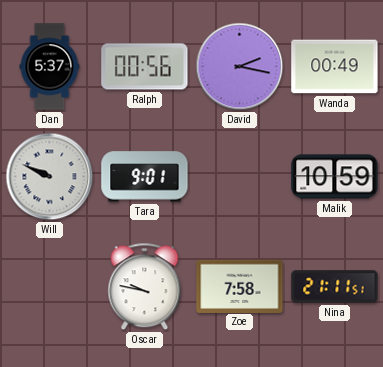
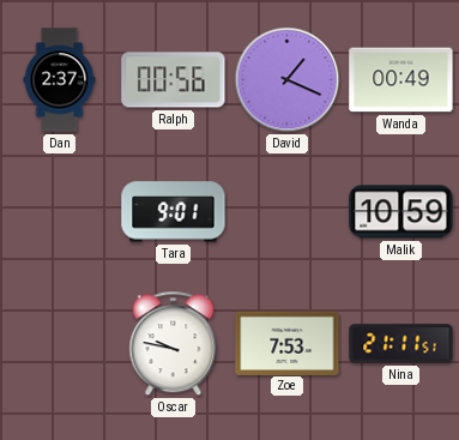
Dan: 5:37 -> 2:37 (60, 80)
David: 2:17 -> 1:19 (288, 80)
Will: 9:49 -> none (50, 177)
Zoe: 7:58 -> 7:53 (288, 343)
